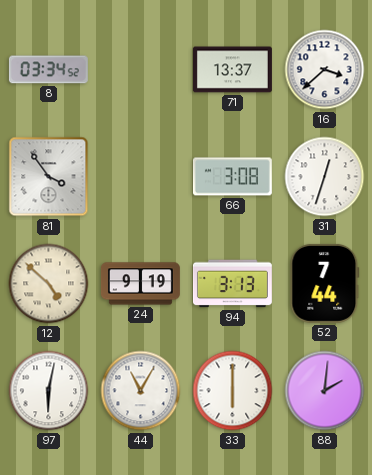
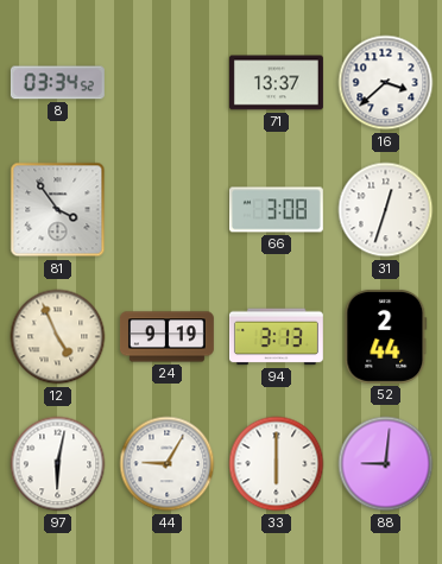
12: 4:52 -> 4:56 (58, 337)
52: 7:44 -> 2:44 (386, 336)
44: 11:05 -> 9:05 (168, 464)
88: 2:01 -> 9:01 (386, 464)
